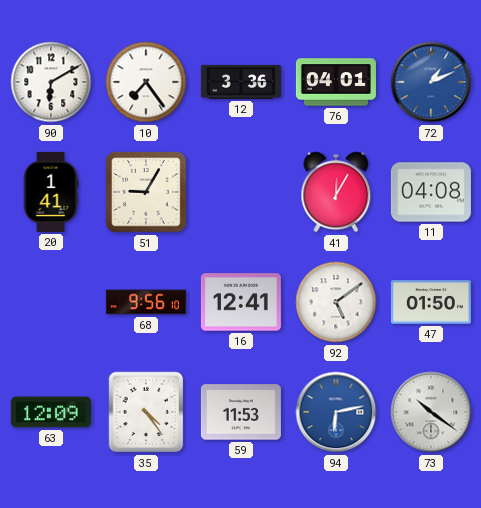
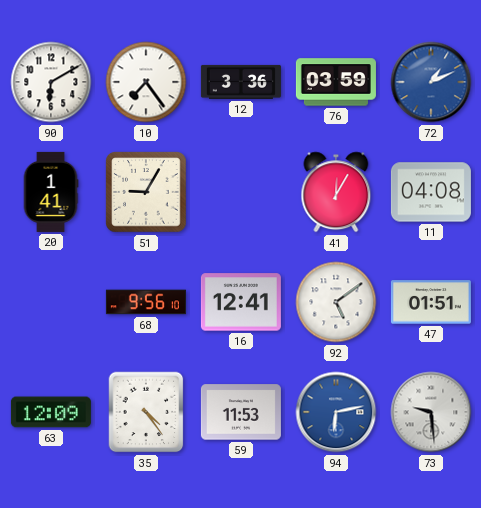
76: 04:01 -> 03:59 (336, 82)
47: 01:50 -> 01:51 (431, 302)
73: 10:21 -> 9:29 (431, 412)
